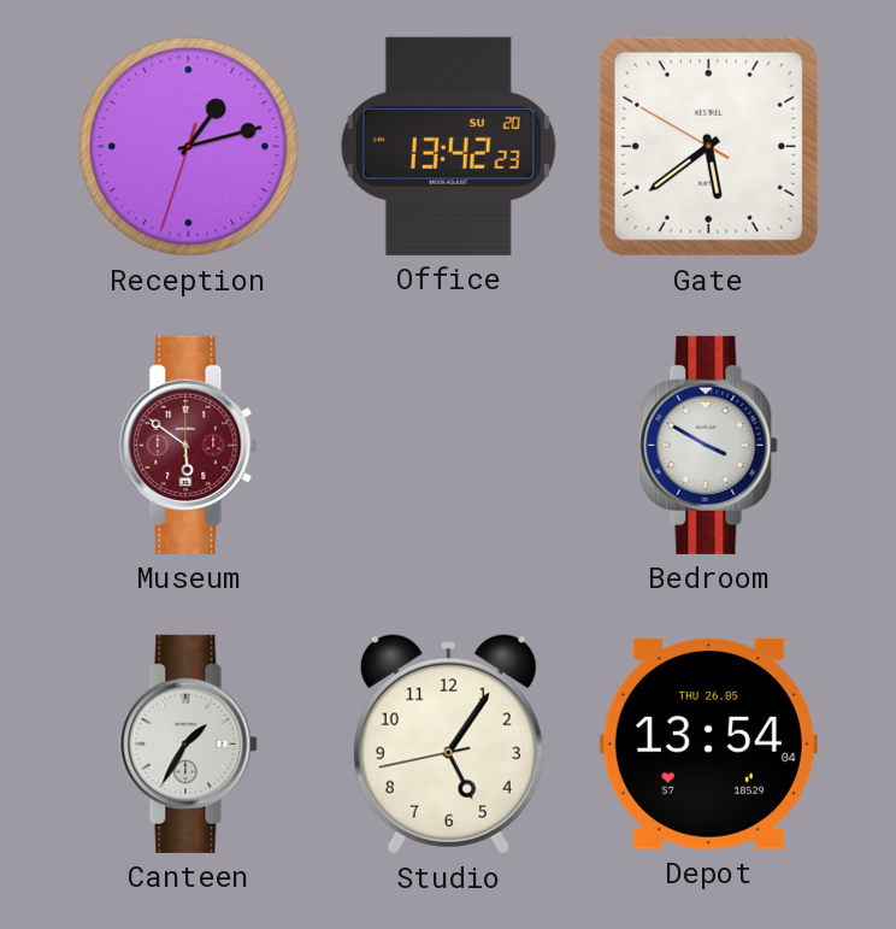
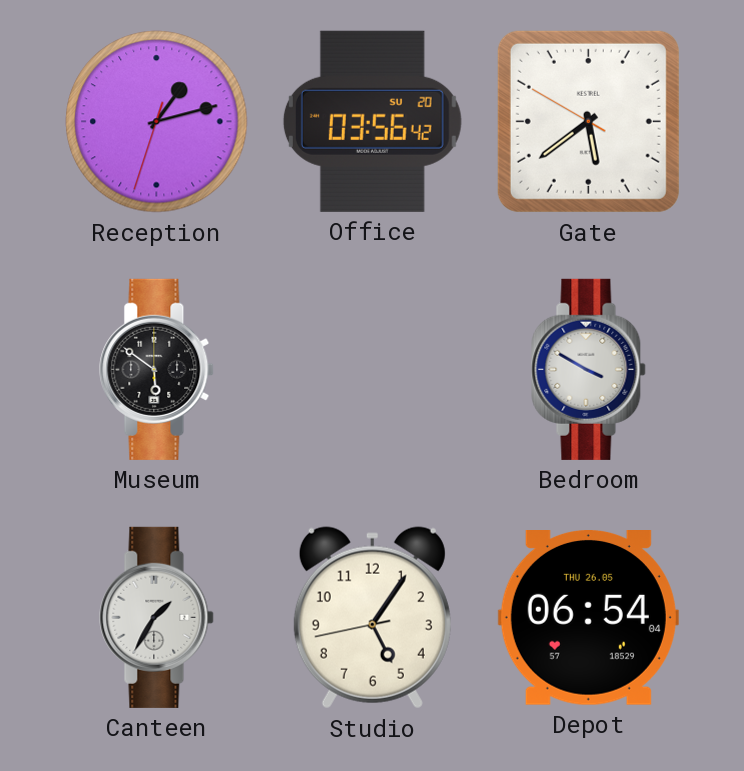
Office: 13:42 -> 03:56 (372, 121)
Museum dial: burgundy -> black (157, 369)
Depot: 13:54 -> 06:54 (588, 618)
